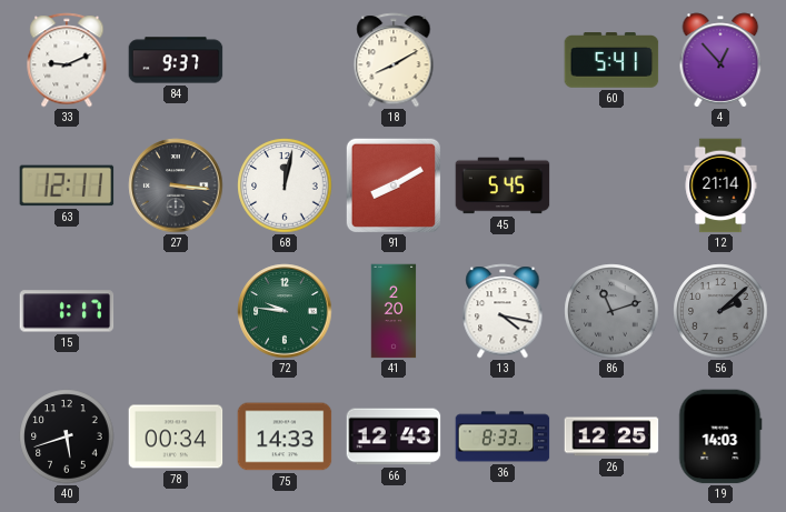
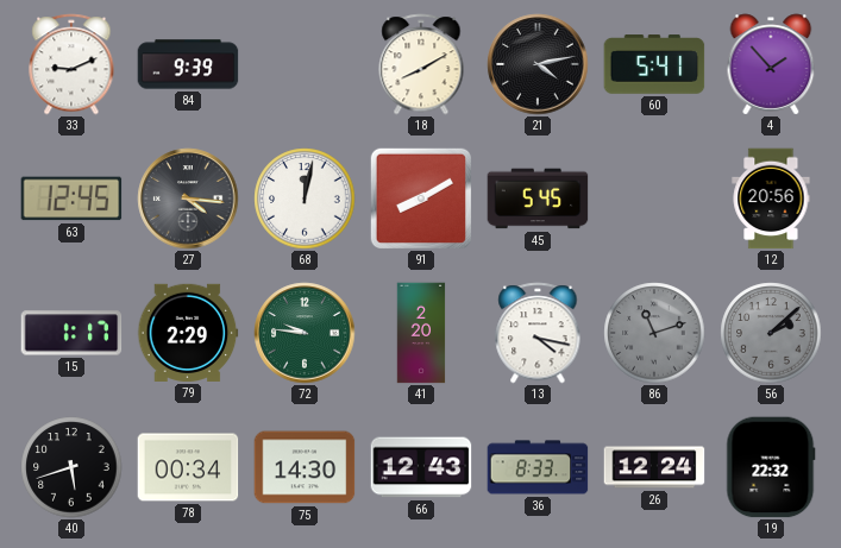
84: 9:37 -> 9:39 (188, 64)
21: none -> 4:13 (538, 64)
4: 12:53 -> 1:53 (771, 64)
63: 12:11 -> 12:45 (71, 199)
27: 3:16 -> 4:16 (188, 199)
12: 21:14 -> 20:56 (771, 199)
79: none -> 2:29 (188, 333)
75: 14:33 -> 14:30 (305, 467)
26: 12:25 -> 12:24 (654, 467)
19: 14:03 -> 22:32 (771, 467)
